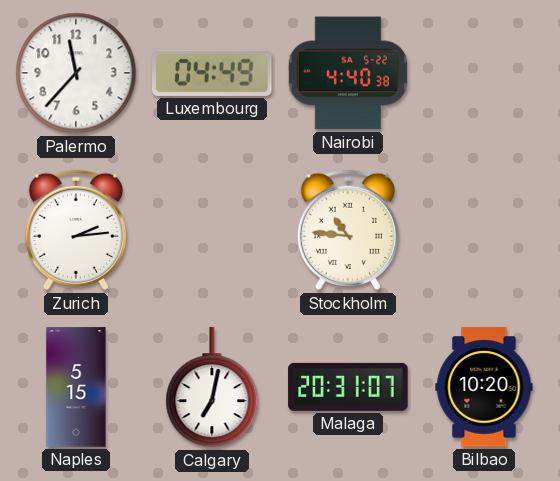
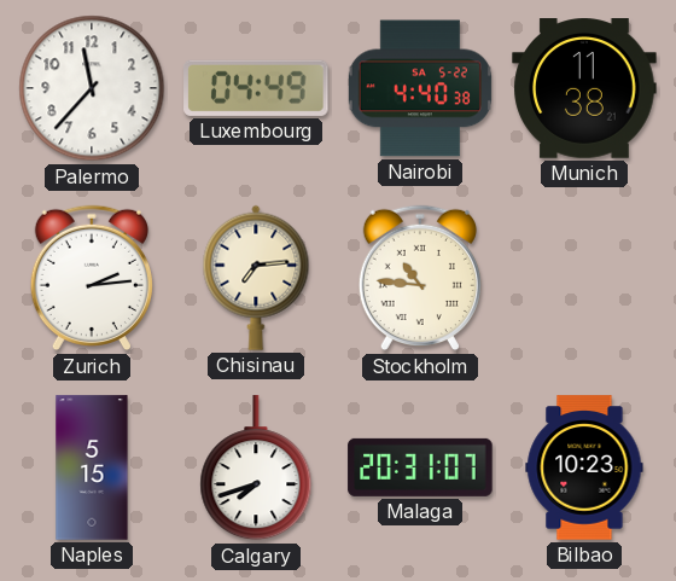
Munich: none -> 11:38 (584, 88)
Chisinau: none -> 7:14 (256, 278)
Calgary: 7:02 -> 7:42 (256, 469)
Bilbao: 10:20 -> 10:23 (584, 467)
